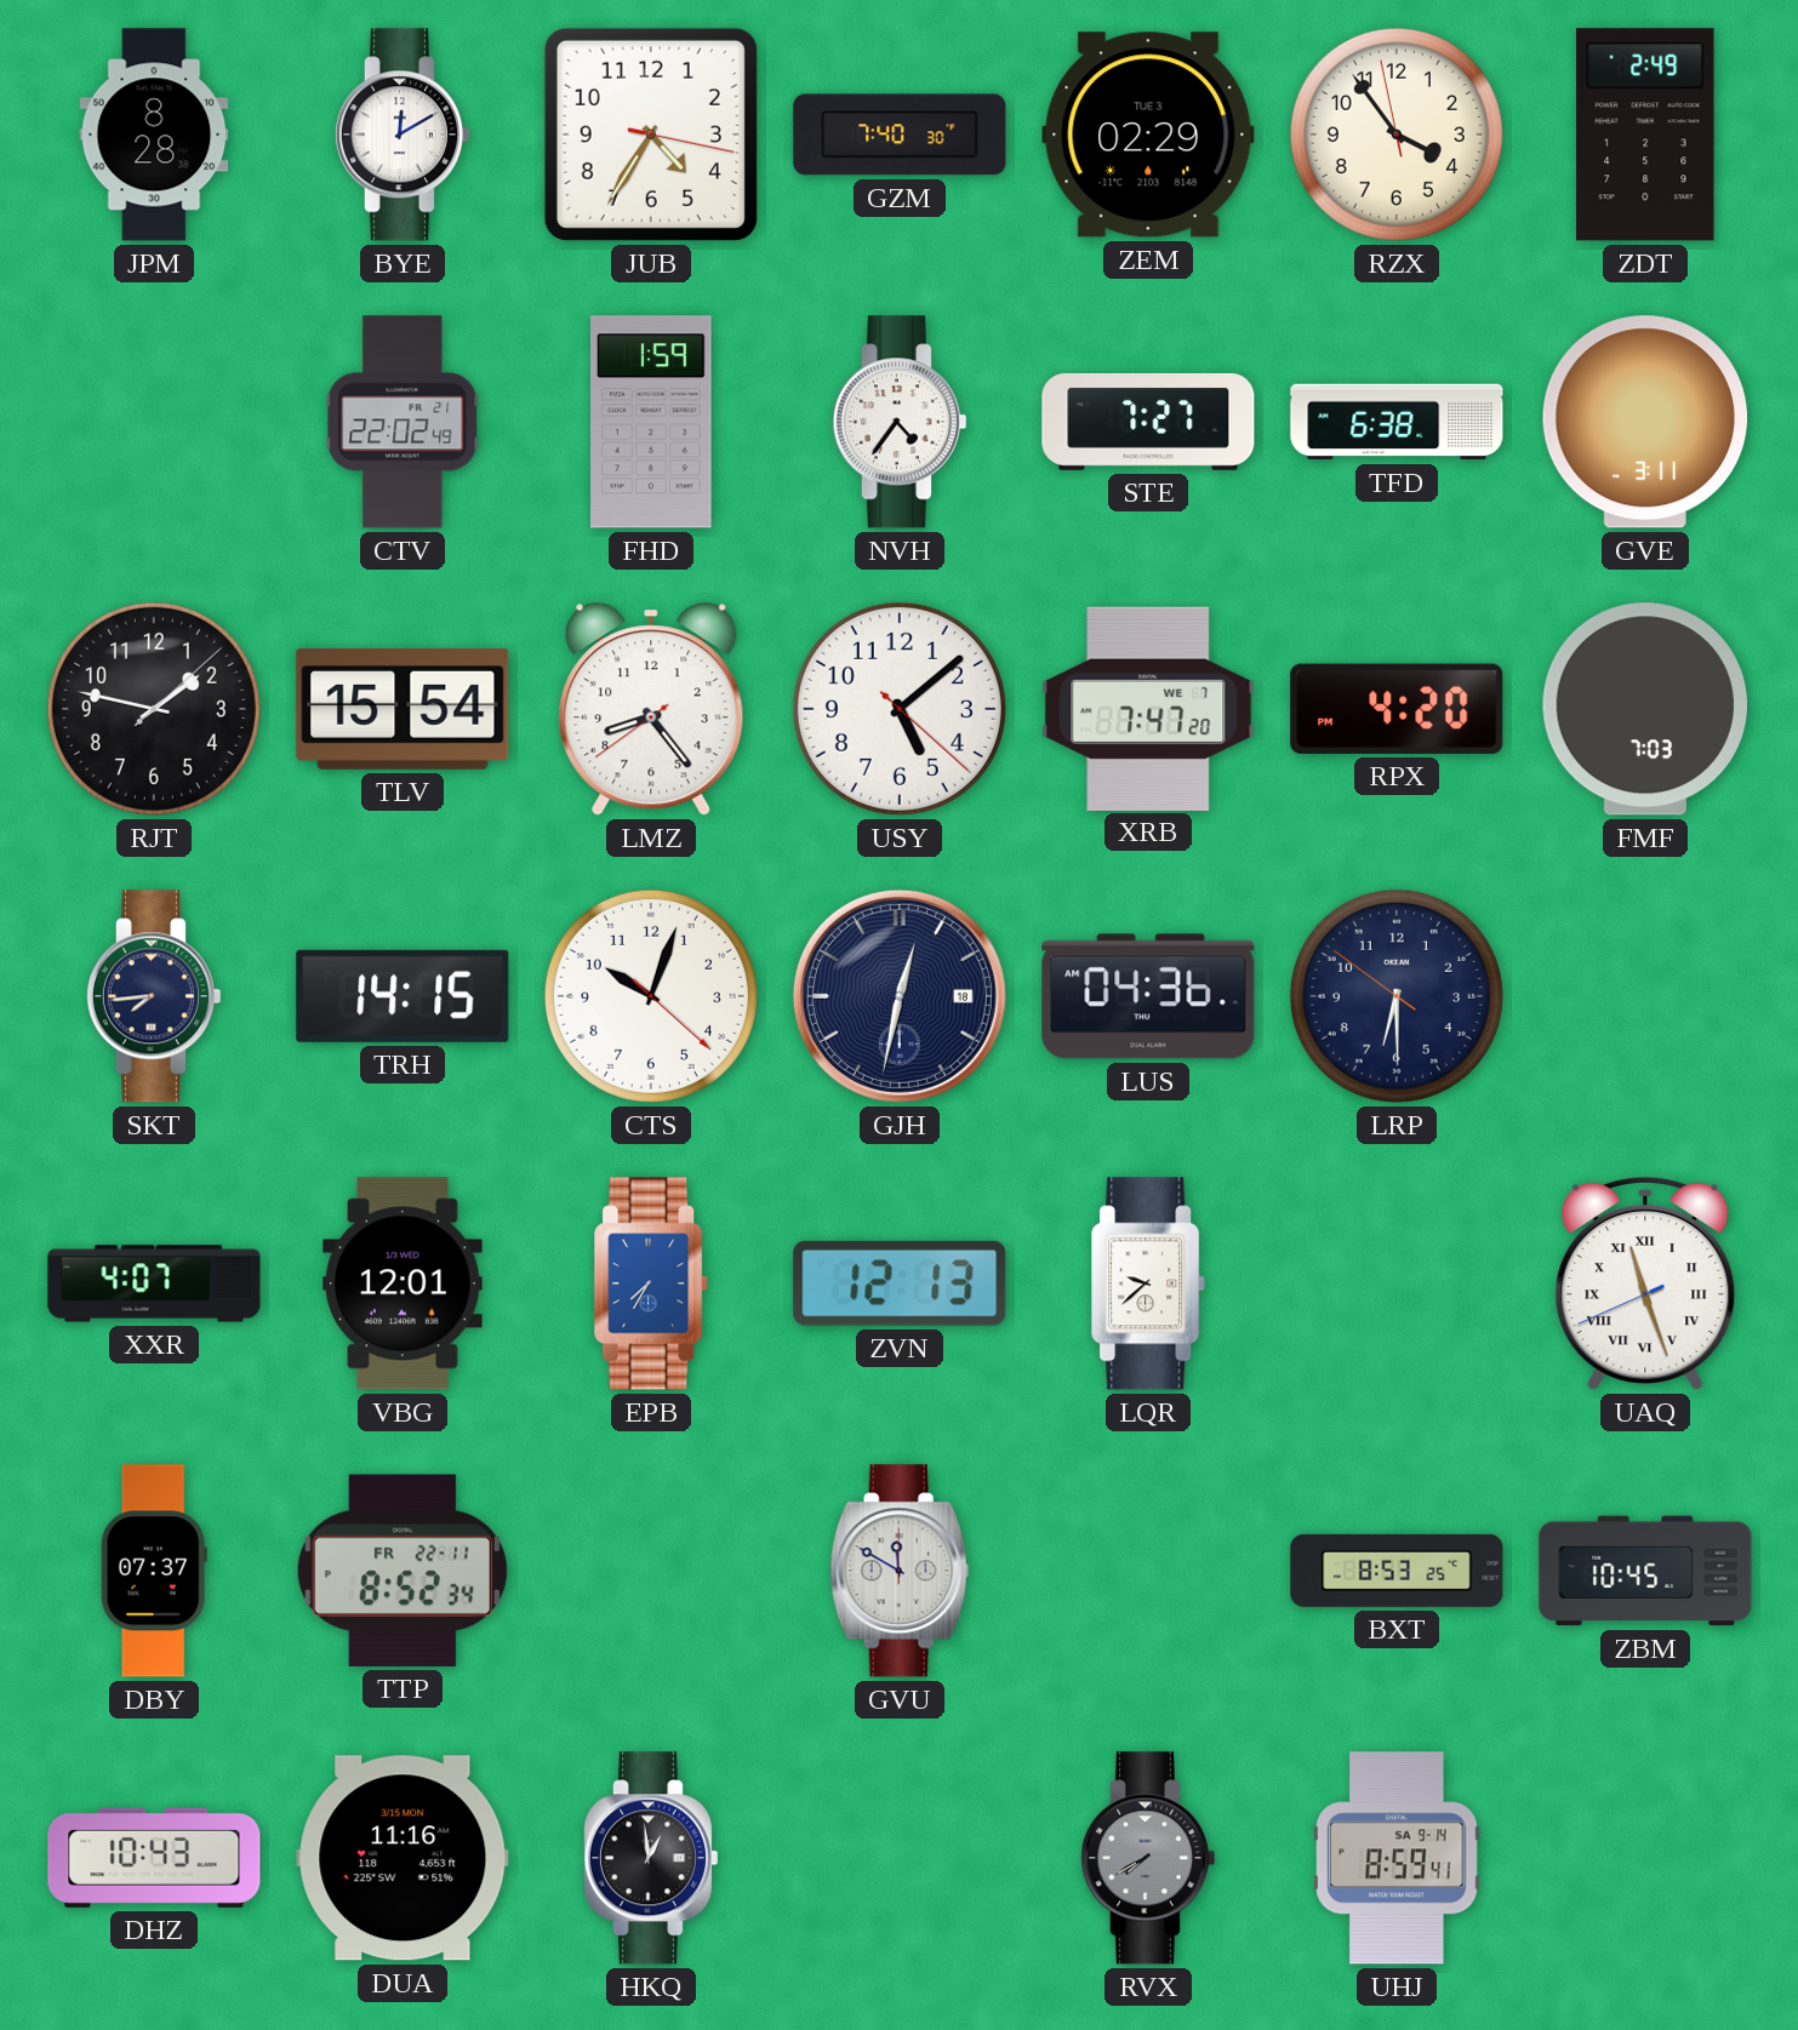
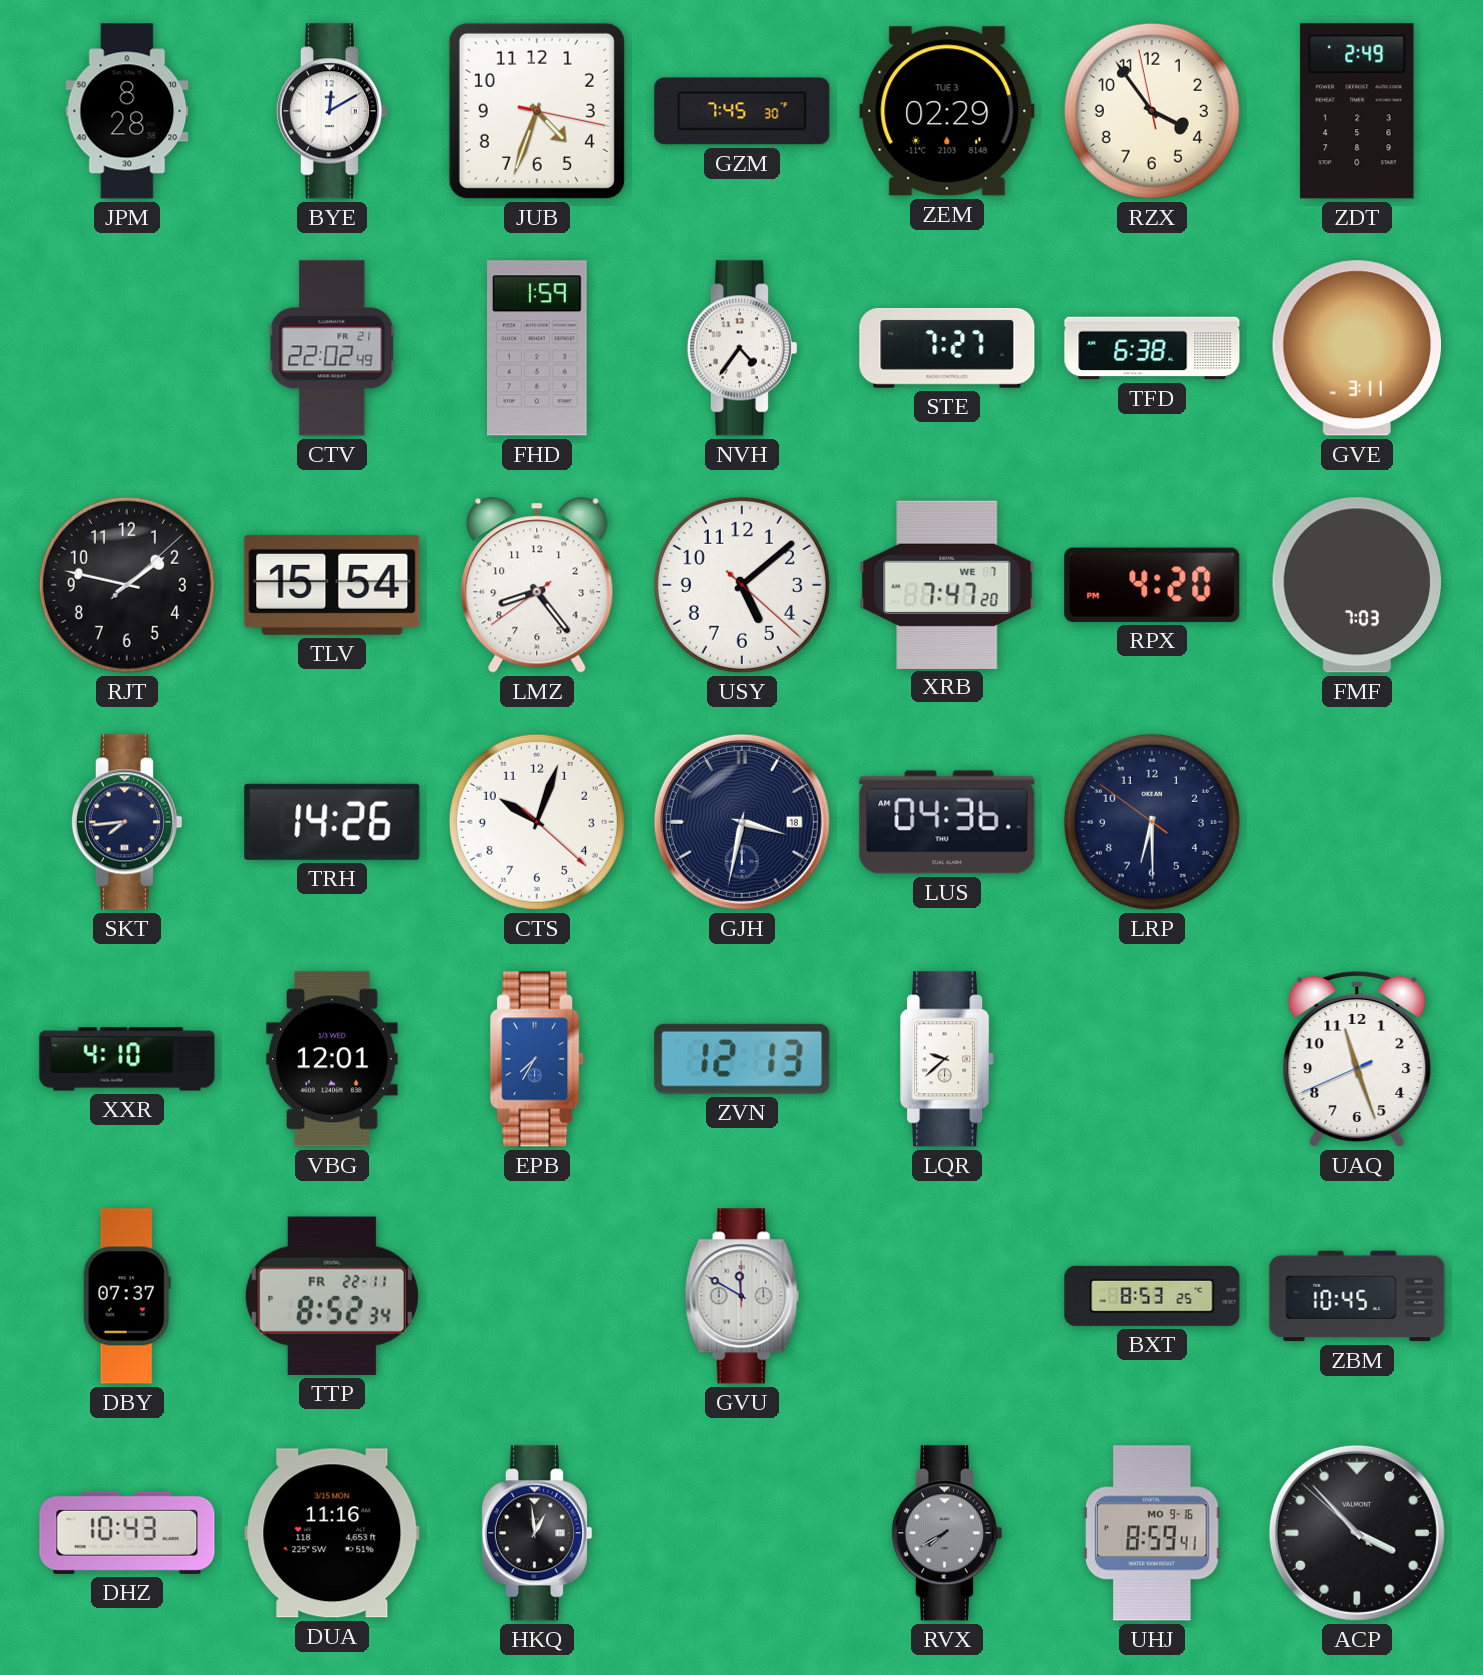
JUB: 4:35 -> 4:33 (537, 111)
GZM: 7:40 -> 7:45 (742, 111)
TRH: 14:15 -> 14:26 (332, 822)
GJH: 12:32 -> 3:32 (742, 822)
XXR: 4:07 -> 4:10 (127, 1059)
UAQ numerals: Roman -> Arabic (1357, 1059)
UHJ date: SA 9-14 -> MO 9-16 (1152, 1533)
ACP: none -> 3:52 (1357, 1533)
